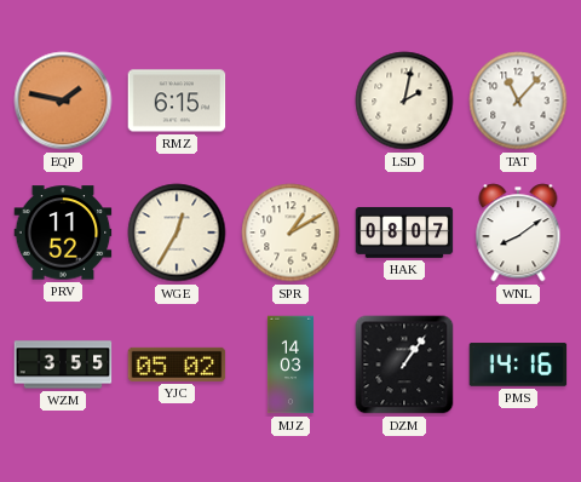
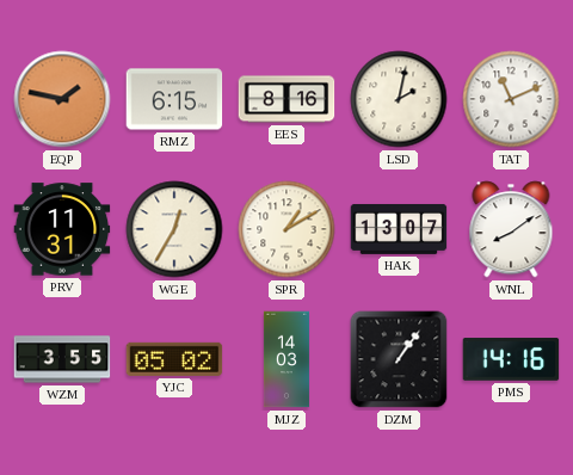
EES: none -> 8:16 (286, 99)
TAT: 11:07 -> 11:11 (511, 99)
PRV: 11:52 -> 11:31 (62, 229)
HAK: 08:07 -> 13:07 (399, 229)
